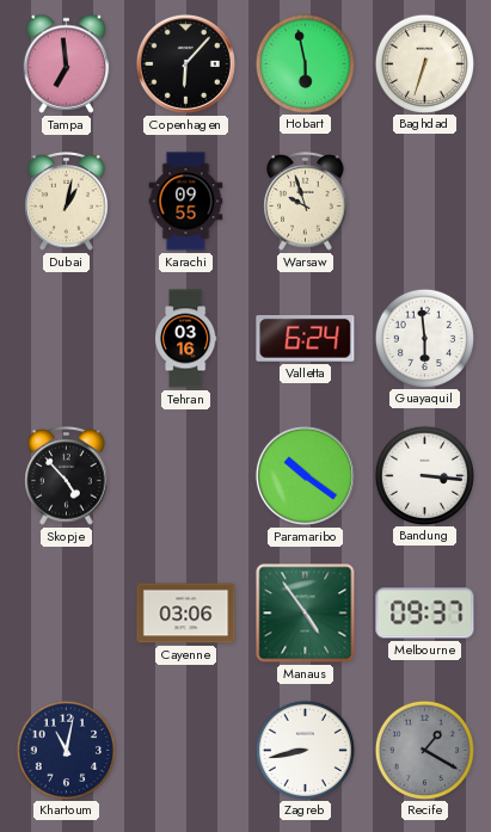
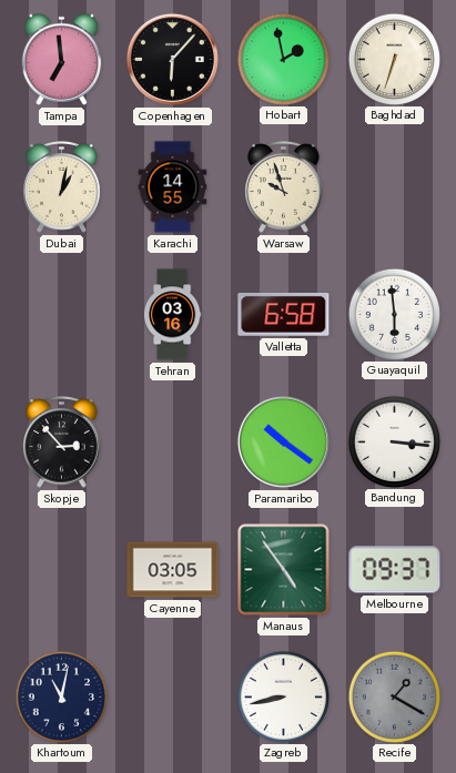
Hobart: 5:58 -> 1:58 (283, 59)
Karachi: 09:55 -> 14:55 (173, 187)
Valletta: 6:24 -> 6:58 (284, 314)
Skopje: 4:53 -> 2:53 (62, 443)
Cayenne: 03:06 -> 03:05 (173, 570)
